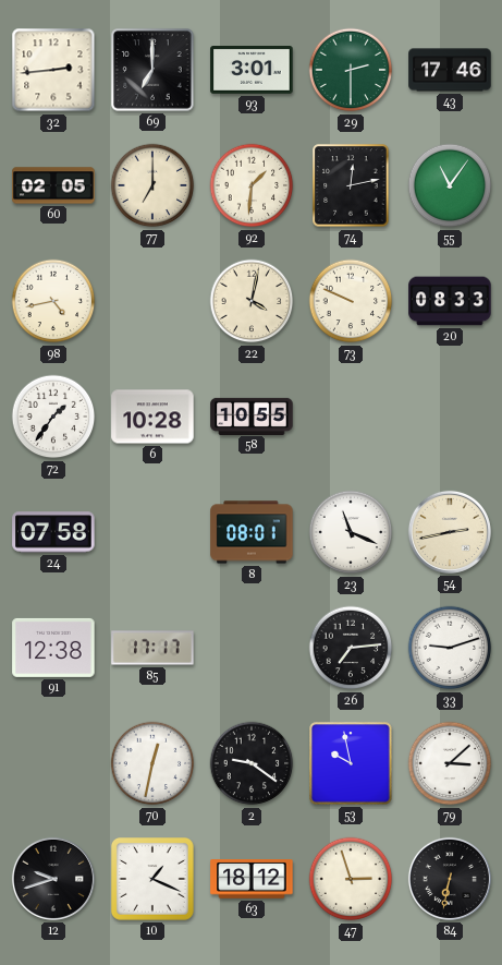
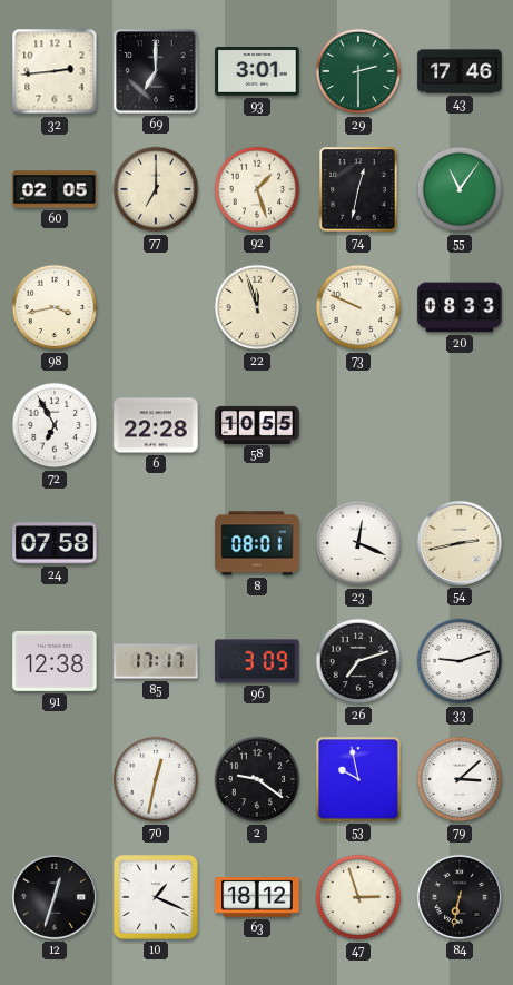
92: 1:31 -> 1:27 (257, 189)
74: 12:13 -> 12:32 (358, 189)
98: 4:43 -> 3:43 (55, 307)
22: 4:02 -> 11:57 (257, 307)
72: 1:36 -> 6:55 (55, 425)
6: 10:28 -> 22:28 (156, 425)
23: 11:19 -> 12:19 (358, 543)
96: none -> 3:09 (257, 661)
26: 7:14 -> 7:12 (358, 661)
12: 9:42 -> 12:33 (55, 897)
